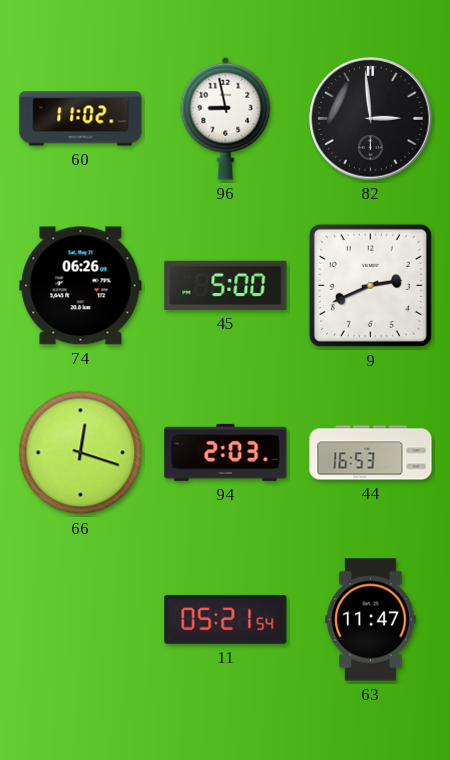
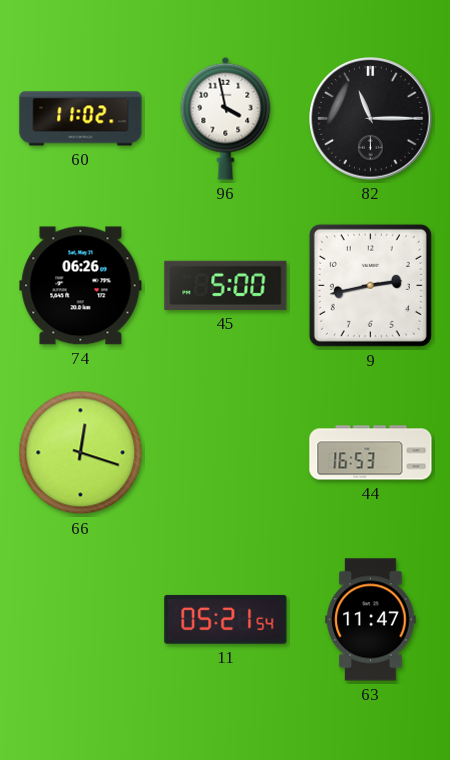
96: 8:58 -> 3:58 (226, 118)
82: 2:59 -> 11:15 (371, 119)
9: 2:41 -> 2:43 (370, 285)
94: 2:03 -> none (226, 452)
